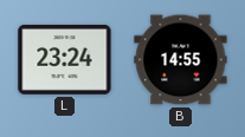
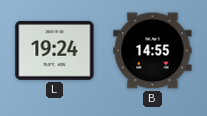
L: 23:24 -> 19:24 (55, 50)
